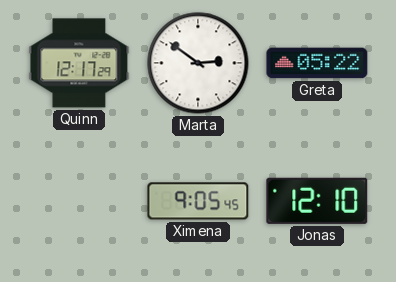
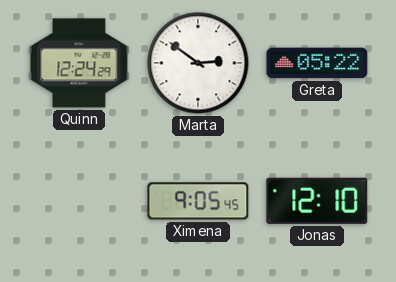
Quinn: 12:17 -> 12:24 (79, 63)
